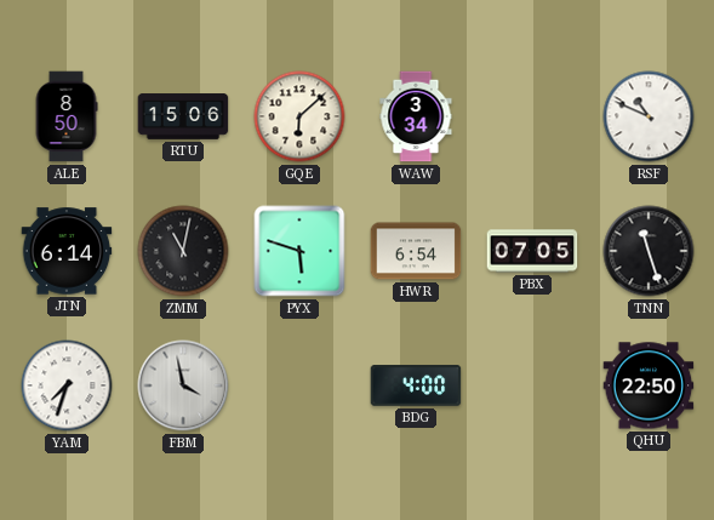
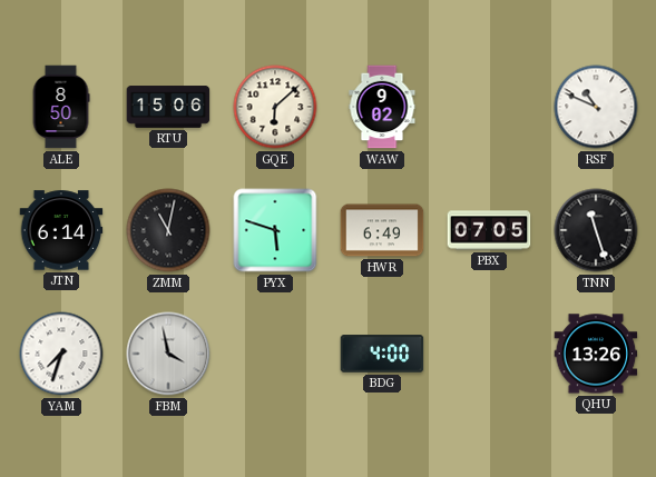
WAW: 3:34 -> 9:02 (382, 107)
HWR: 6:54 -> 6:49 (382, 230)
QHU: 22:50 -> 13:26 (596, 354)
